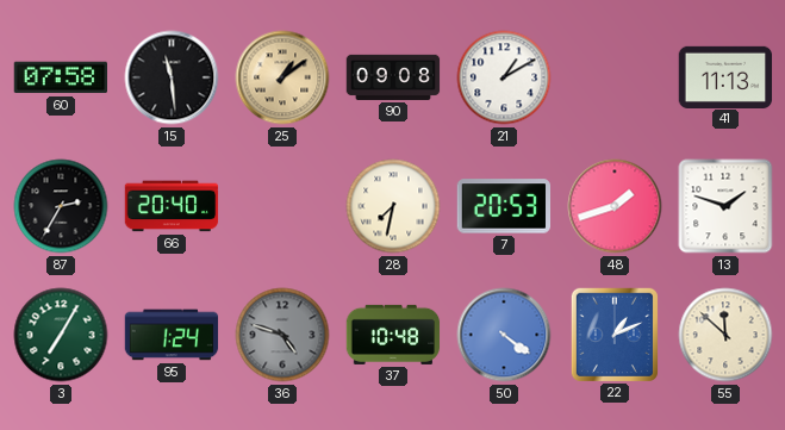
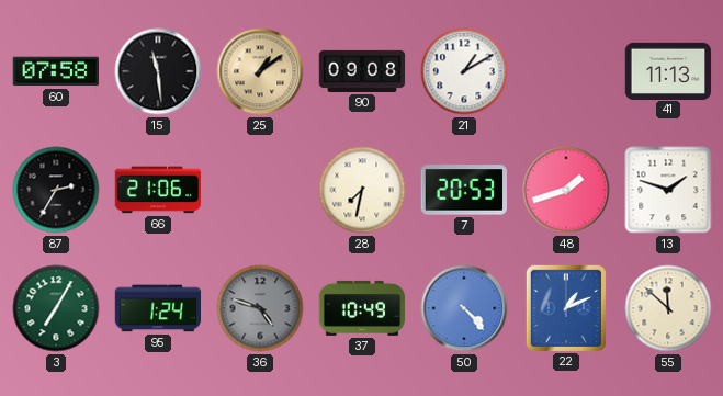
66: 20:40 -> 21:06 (158, 190)
37: 10:48 -> 10:49 (362, 308)
50: 4:21 -> 4:23 (464, 308)
